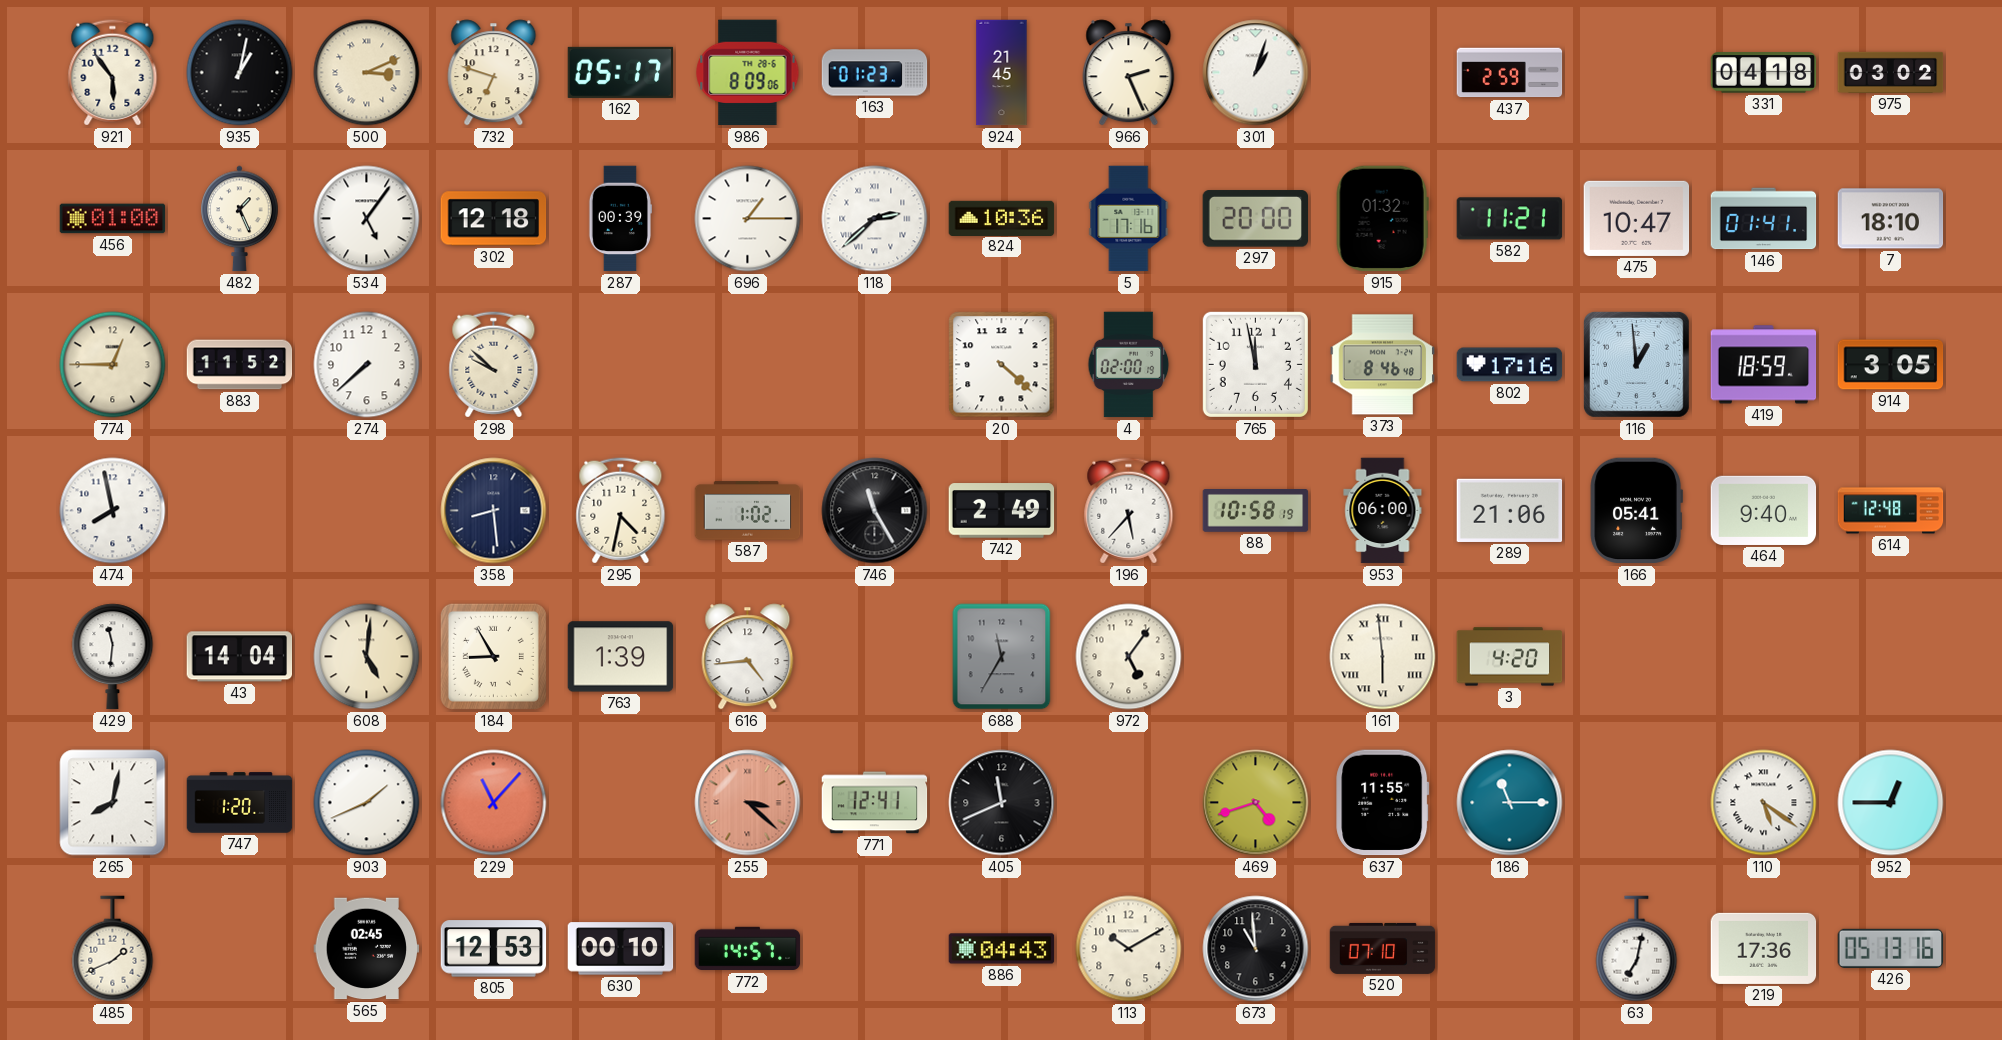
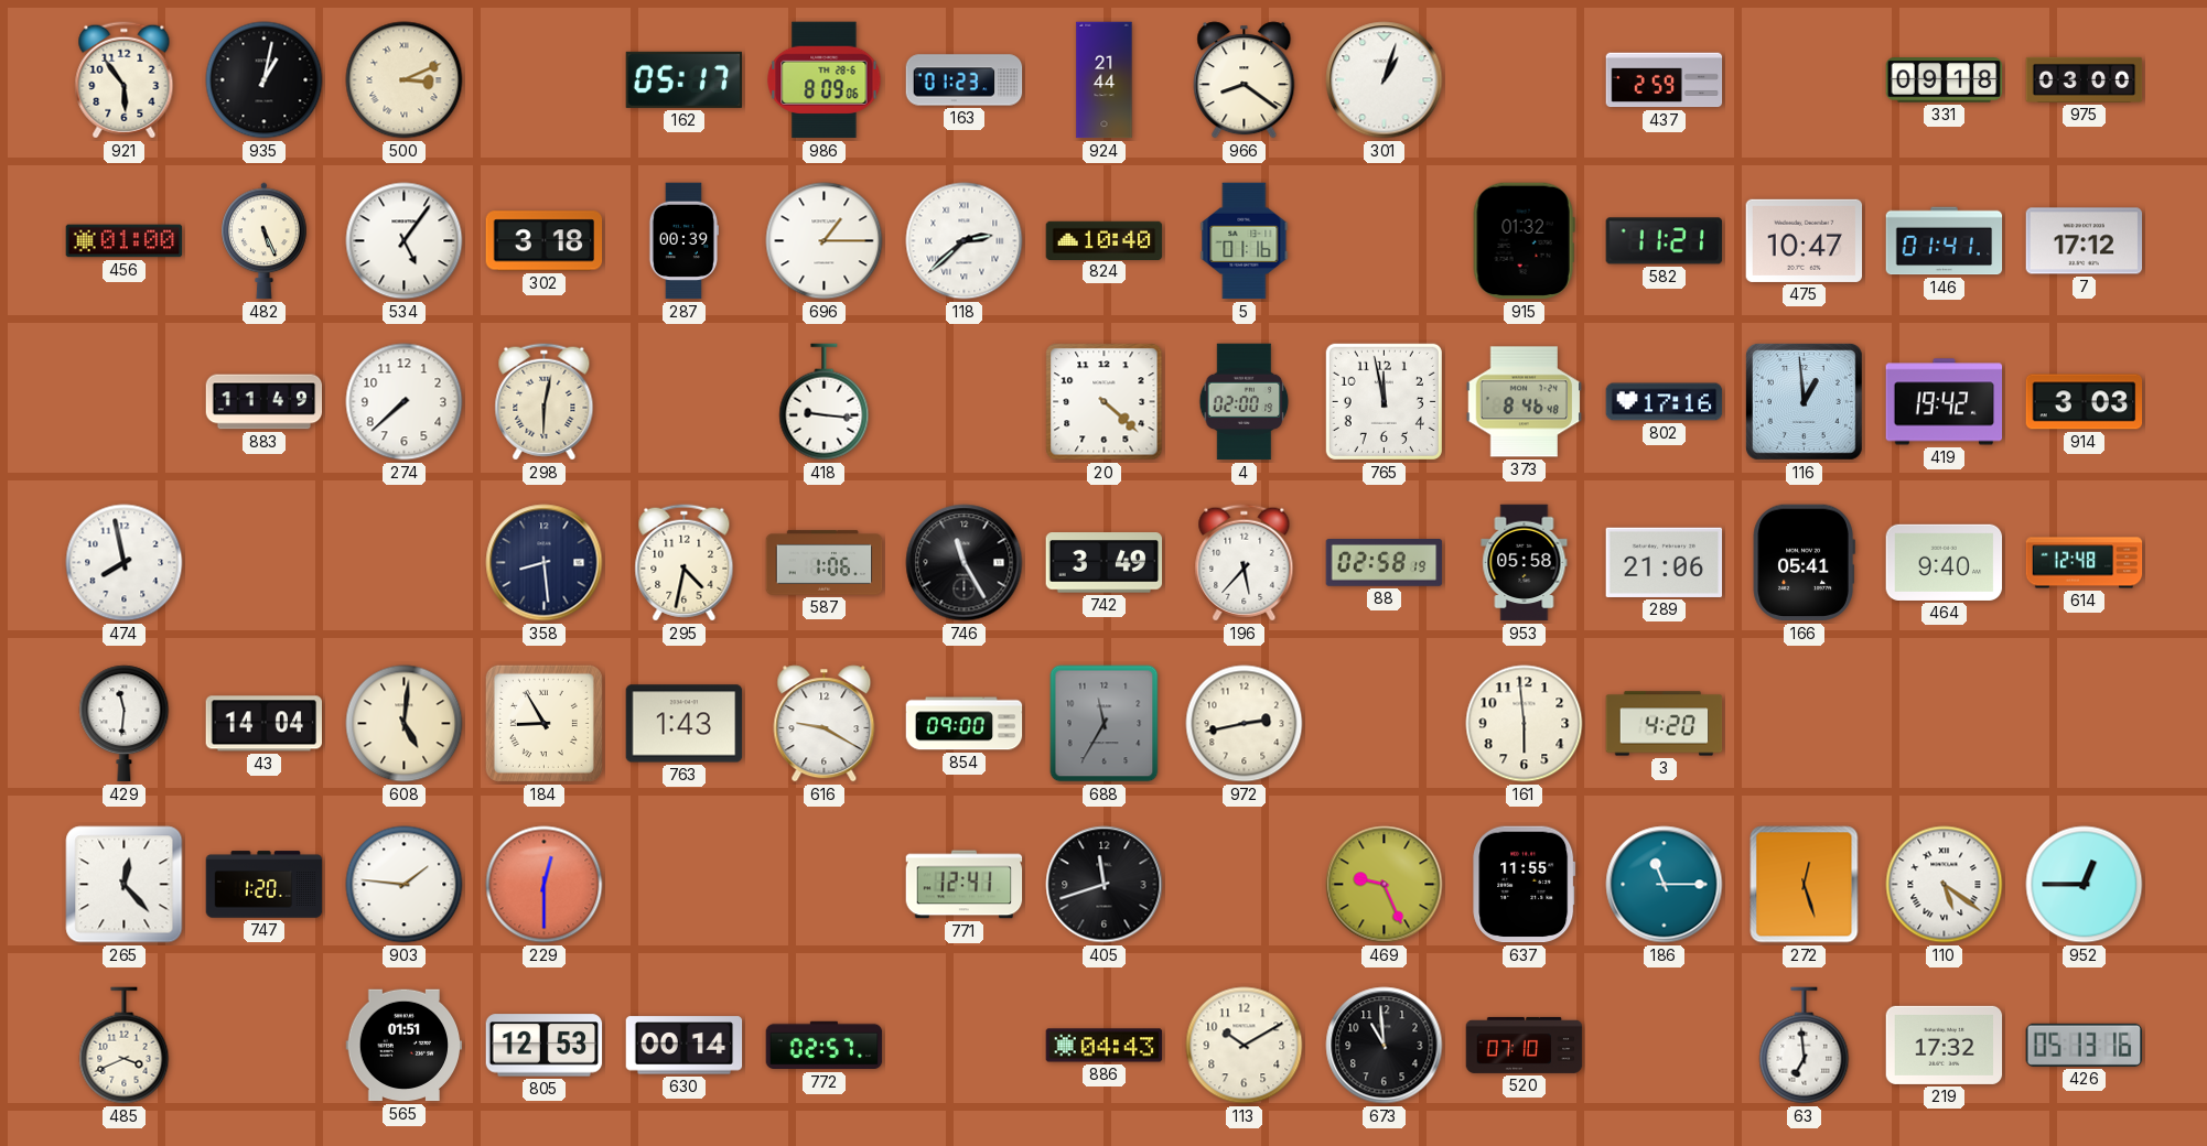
732: 6:48 -> none (494, 73)
924: 21:45 -> 21:44 (1105, 80)
966: 2:26 -> 8:21 (1245, 80)
331: 04:18 -> 09:18 (1945, 80)
975: 03:02 -> 03:00 (2085, 79)
482: 1:26 -> 5:26 (265, 241)
302: 12:18 -> 3:18 (545, 241)
824: 10:36 -> 10:40 (1105, 240)
5: 17:16 -> 01:16 (1245, 241)
297: 20:00 -> none (1255, 219)
7: 18:10 -> 17:12 (2085, 241)
774: 12:45 -> none (113, 365)
883: 11:52 -> 11:49 (265, 402)
298: 9:52 -> 6:02 (545, 402)
418: none -> 9:16 (825, 402)
419: 18:59 -> 19:42 (1945, 402)
914: 3:05 -> 3:03 (2085, 402)
587: 1:02 -> 1:06 (825, 563)
742: 2:49 -> 3:49 (1105, 563)
88: 10:58 -> 02:58 (1385, 563)
953: 06:00 -> 05:58 (1525, 563)
763: 1:39 -> 1:43 (685, 724)
616: 4:44 -> 9:20 (825, 724)
854: none -> 09:00 (965, 724)
972: 5:06 -> 2:43 (1245, 724)
161 numerals: Roman -> Arabic (1525, 724)
265: 8:02 -> 12:23 (125, 885)
903: 1:41 -> 1:46 (405, 885)
229: 11:07 -> 12:30 (545, 885)
255: 3:22 -> none (748, 803)
405: 11:41 -> 11:42 (1105, 885)
469: 4:42 -> 9:26 (1385, 885)
272: none -> 12:27 (1805, 885)
485: 1:41 -> 3:41 (125, 1046)
565: 02:45 -> 01:51 (405, 1046)
630: 00:10 -> 00:14 (685, 1046)
772: 14:57 -> 02:57 (825, 1046)
63: 7:02 -> 6:59 (1805, 1046)
219: 17:36 -> 17:32 (1945, 1045)
